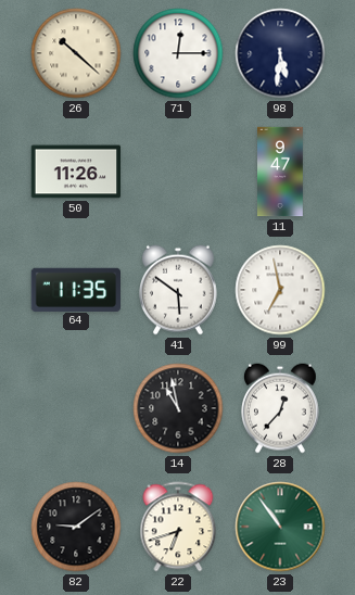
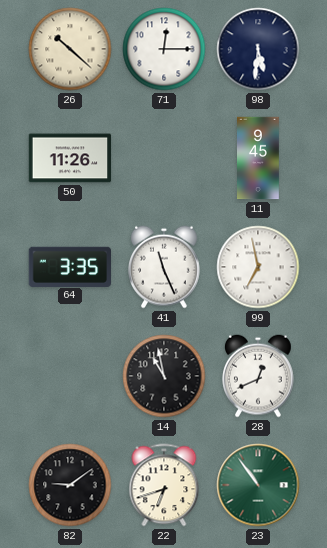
11: 9:47 -> 9:45 (258, 158)
64: 11:35 -> 3:35 (70, 266)
41: 5:51 -> 11:26 (165, 267)
28: 12:37 -> 12:41 (259, 376)
